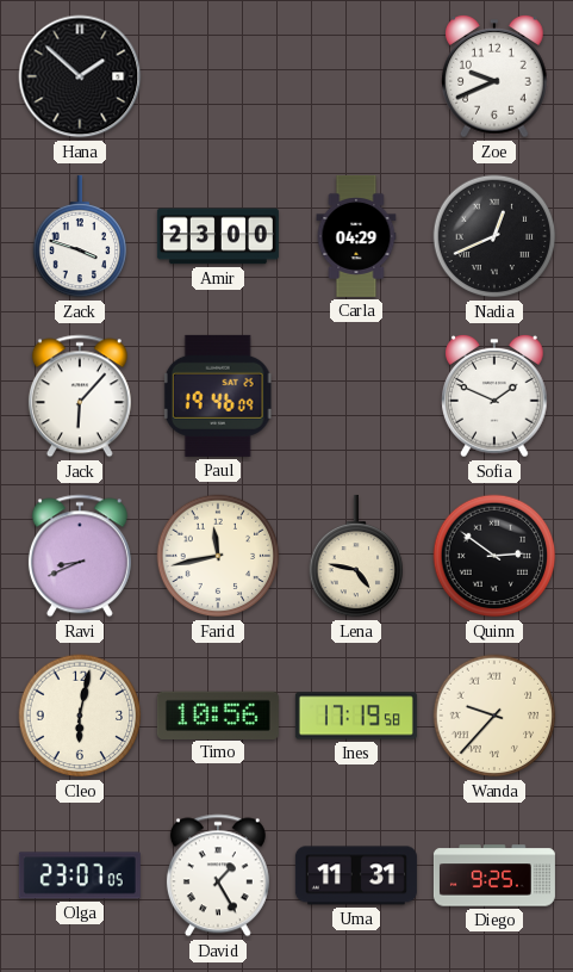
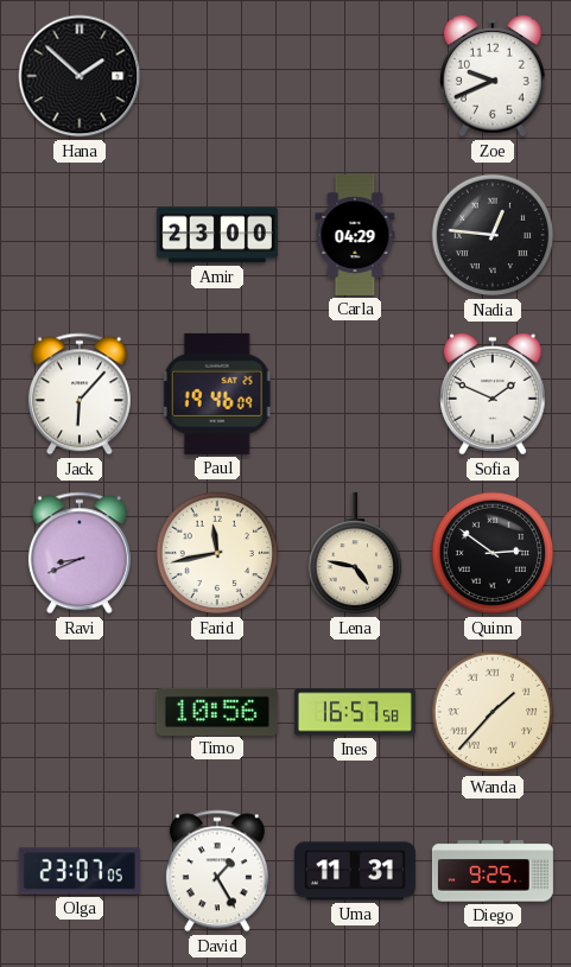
Zack: 3:48 -> none (80, 236)
Nadia: 12:41 -> 12:46 (493, 235)
Cleo: 6:02 -> none (80, 716)
Ines: 17:19 -> 16:57 (355, 712)
Wanda: 9:37 -> 1:37 (493, 712)
